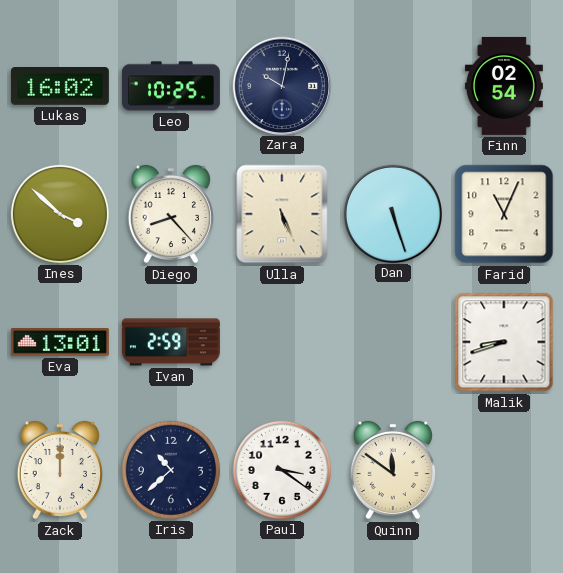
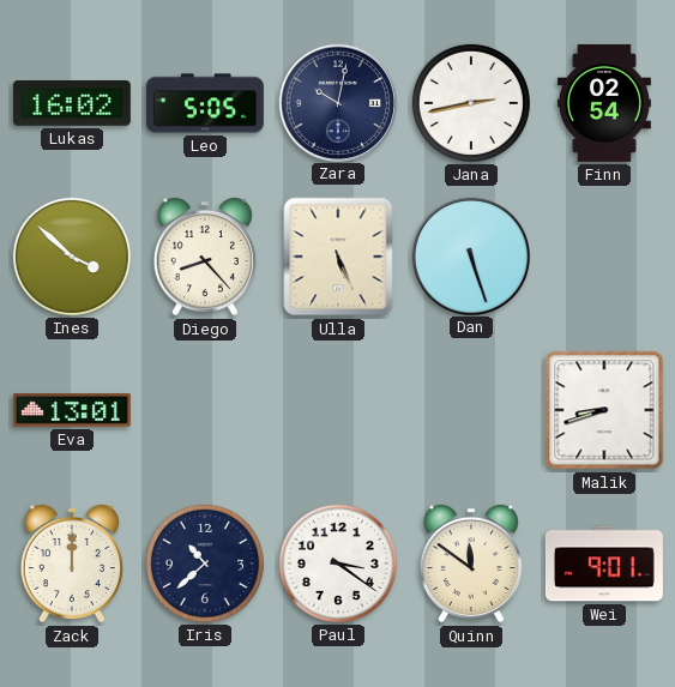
Leo: 10:25 -> 5:05 (205, 103)
Jana: none -> 2:43 (471, 103)
Farid: 11:04 -> none (504, 214)
Ivan: 2:59 -> none (171, 342)
Wei: none -> 9:01 (604, 564)
